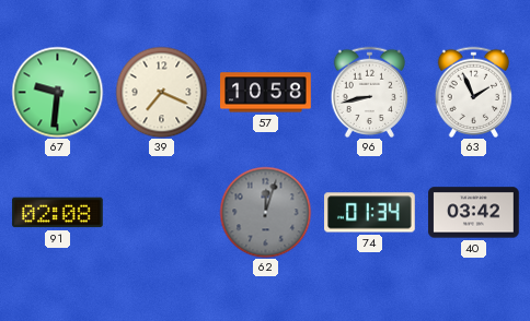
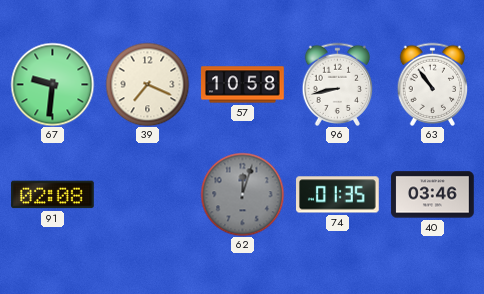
63: 1:56 -> 10:54 (433, 84)
74: 01:34 -> 01:35 (338, 195)
40: 03:42 -> 03:46 (433, 195)
